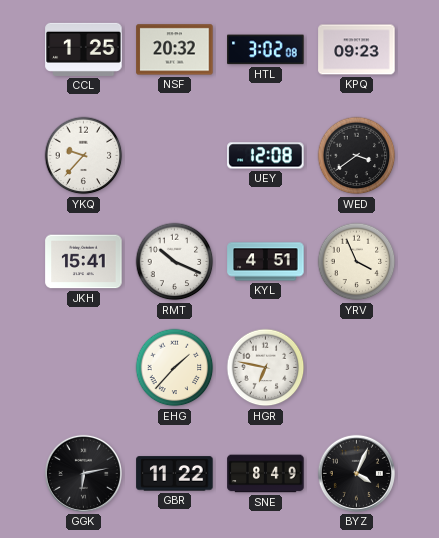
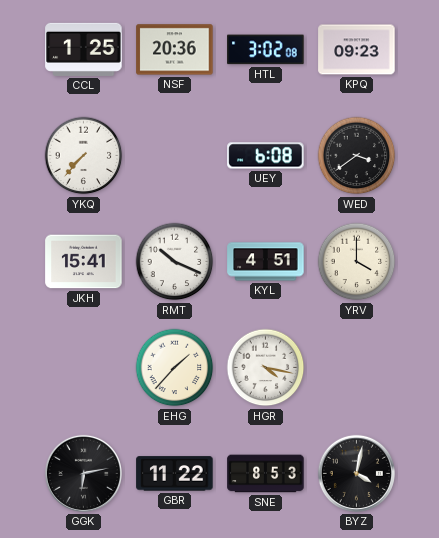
NSF: 20:32 -> 20:36 (175, 50)
YKQ: 9:37 -> 7:37 (84, 156)
UEY: 12:08 -> 6:08 (266, 156)
YRV: 3:56 -> 4:00 (357, 262)
HGR: 6:47 -> 4:17 (266, 368)
SNE: 8:49 -> 8:53 (266, 474)
BYZ: 4:04 -> 4:02 (356, 473)
